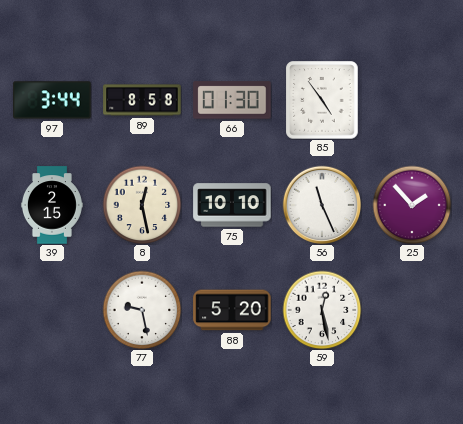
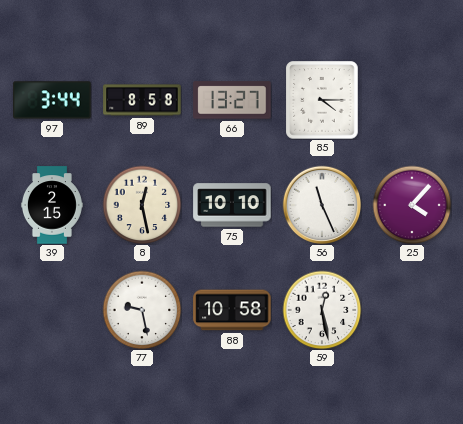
66: 01:30 -> 13:27 (232, 100)
85: 4:54 -> 4:15 (322, 100)
25: 1:53 -> 4:07 (412, 205)
88: 5:20 -> 10:58 (232, 310)
